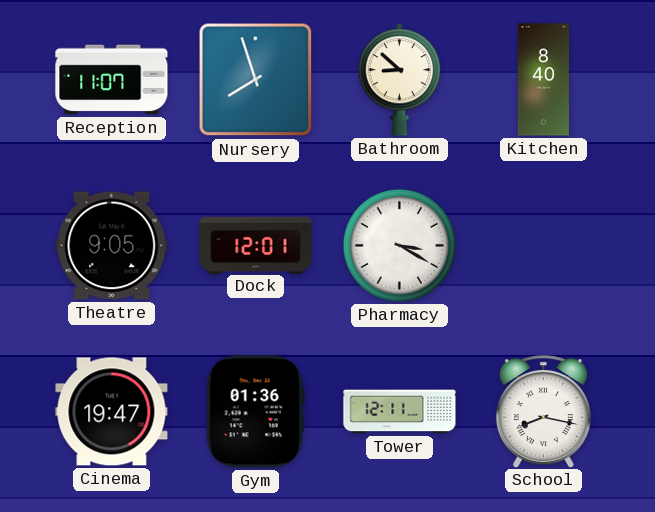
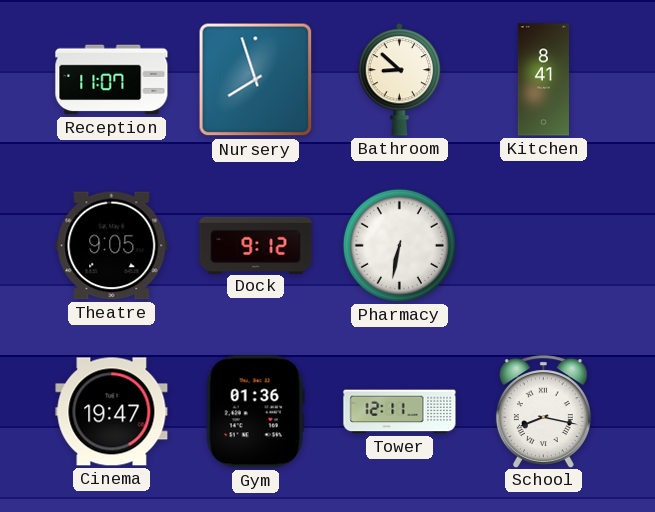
Kitchen: 8:40 -> 8:41 (543, 80)
Dock: 12:01 -> 9:12 (256, 245)
Pharmacy: 3:20 -> 6:32 (399, 245)
